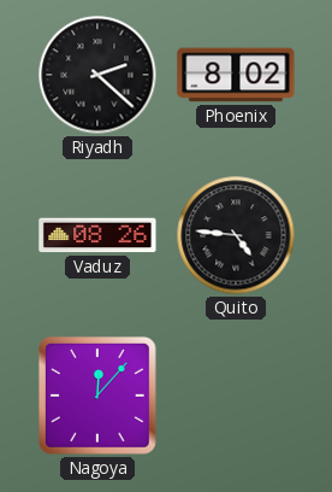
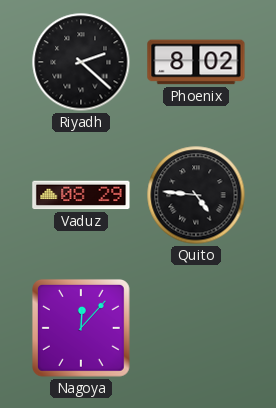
Vaduz: 08:26 -> 08:29 (81, 195)
